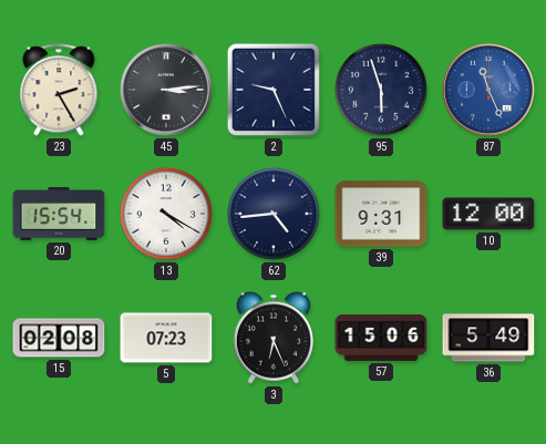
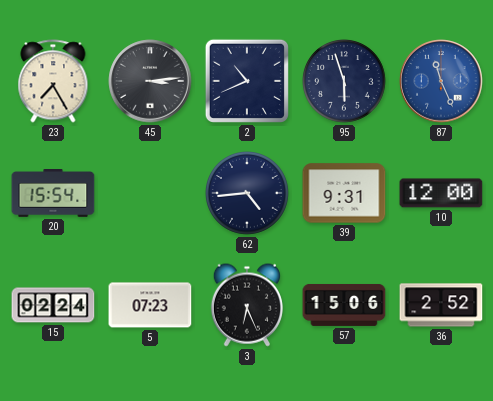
23: 2:25 -> 7:25 (53, 81)
2: 9:26 -> 10:41 (247, 81)
13: 4:20 -> none (167, 215)
15: 02:08 -> 02:24 (53, 305)
36: 5:49 -> 2:52 (441, 305)
